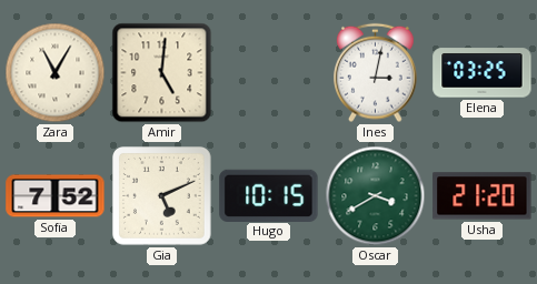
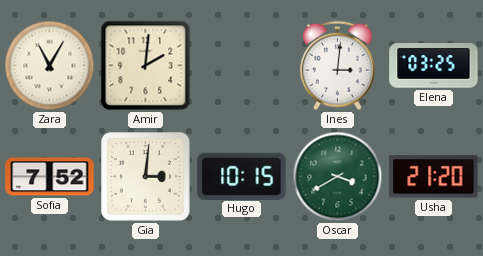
Amir: 5:01 -> 2:01 (146, 66)
Ines: 3:02 -> 3:01 (338, 66)
Gia: 5:11 -> 3:01 (146, 177)
